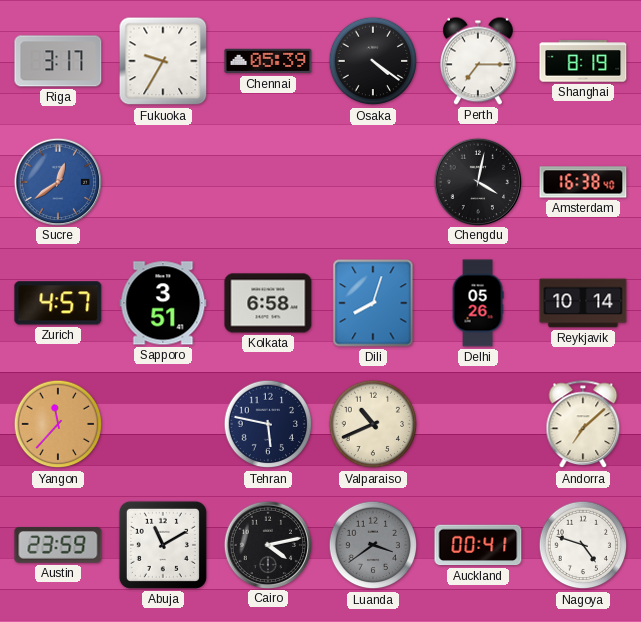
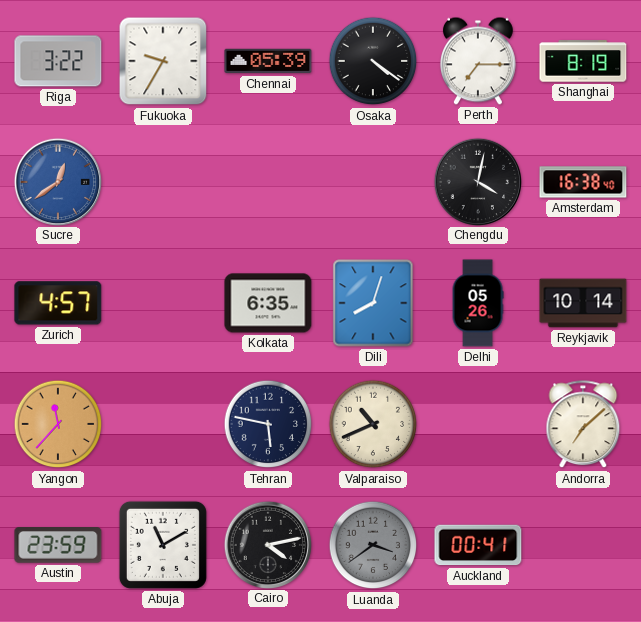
Riga: 3:17 -> 3:22 (58, 61)
Sapporo: 3:51 -> none (163, 303)
Kolkata: 6:58 -> 6:35 (268, 303)
Nagoya: 4:48 -> none (583, 545)
